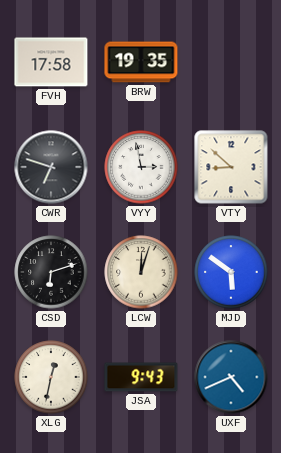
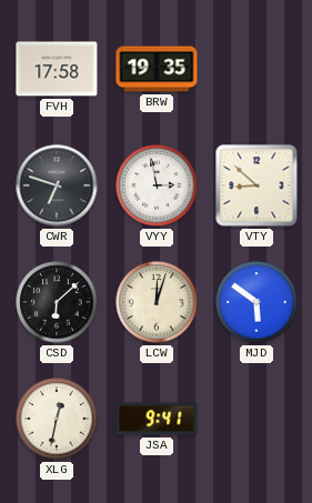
CSD: 6:12 -> 6:08 (57, 302)
JSA: 9:43 -> 9:41 (157, 419)
UXF: 4:41 -> none (231, 377)
